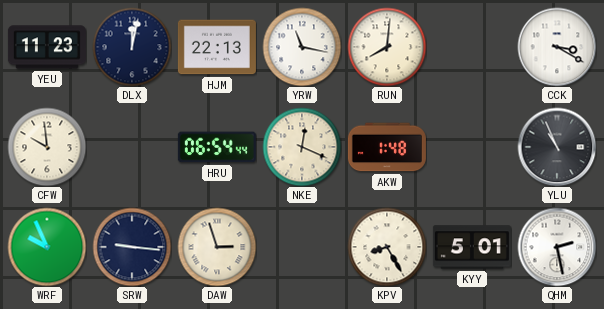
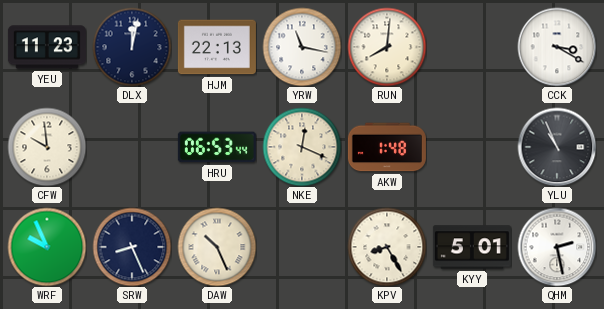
HRU: 06:54 -> 06:53 (217, 147)
SRW: 9:16 -> 8:26 (132, 247)
DAW: 2:57 -> 10:26 (217, 247)
